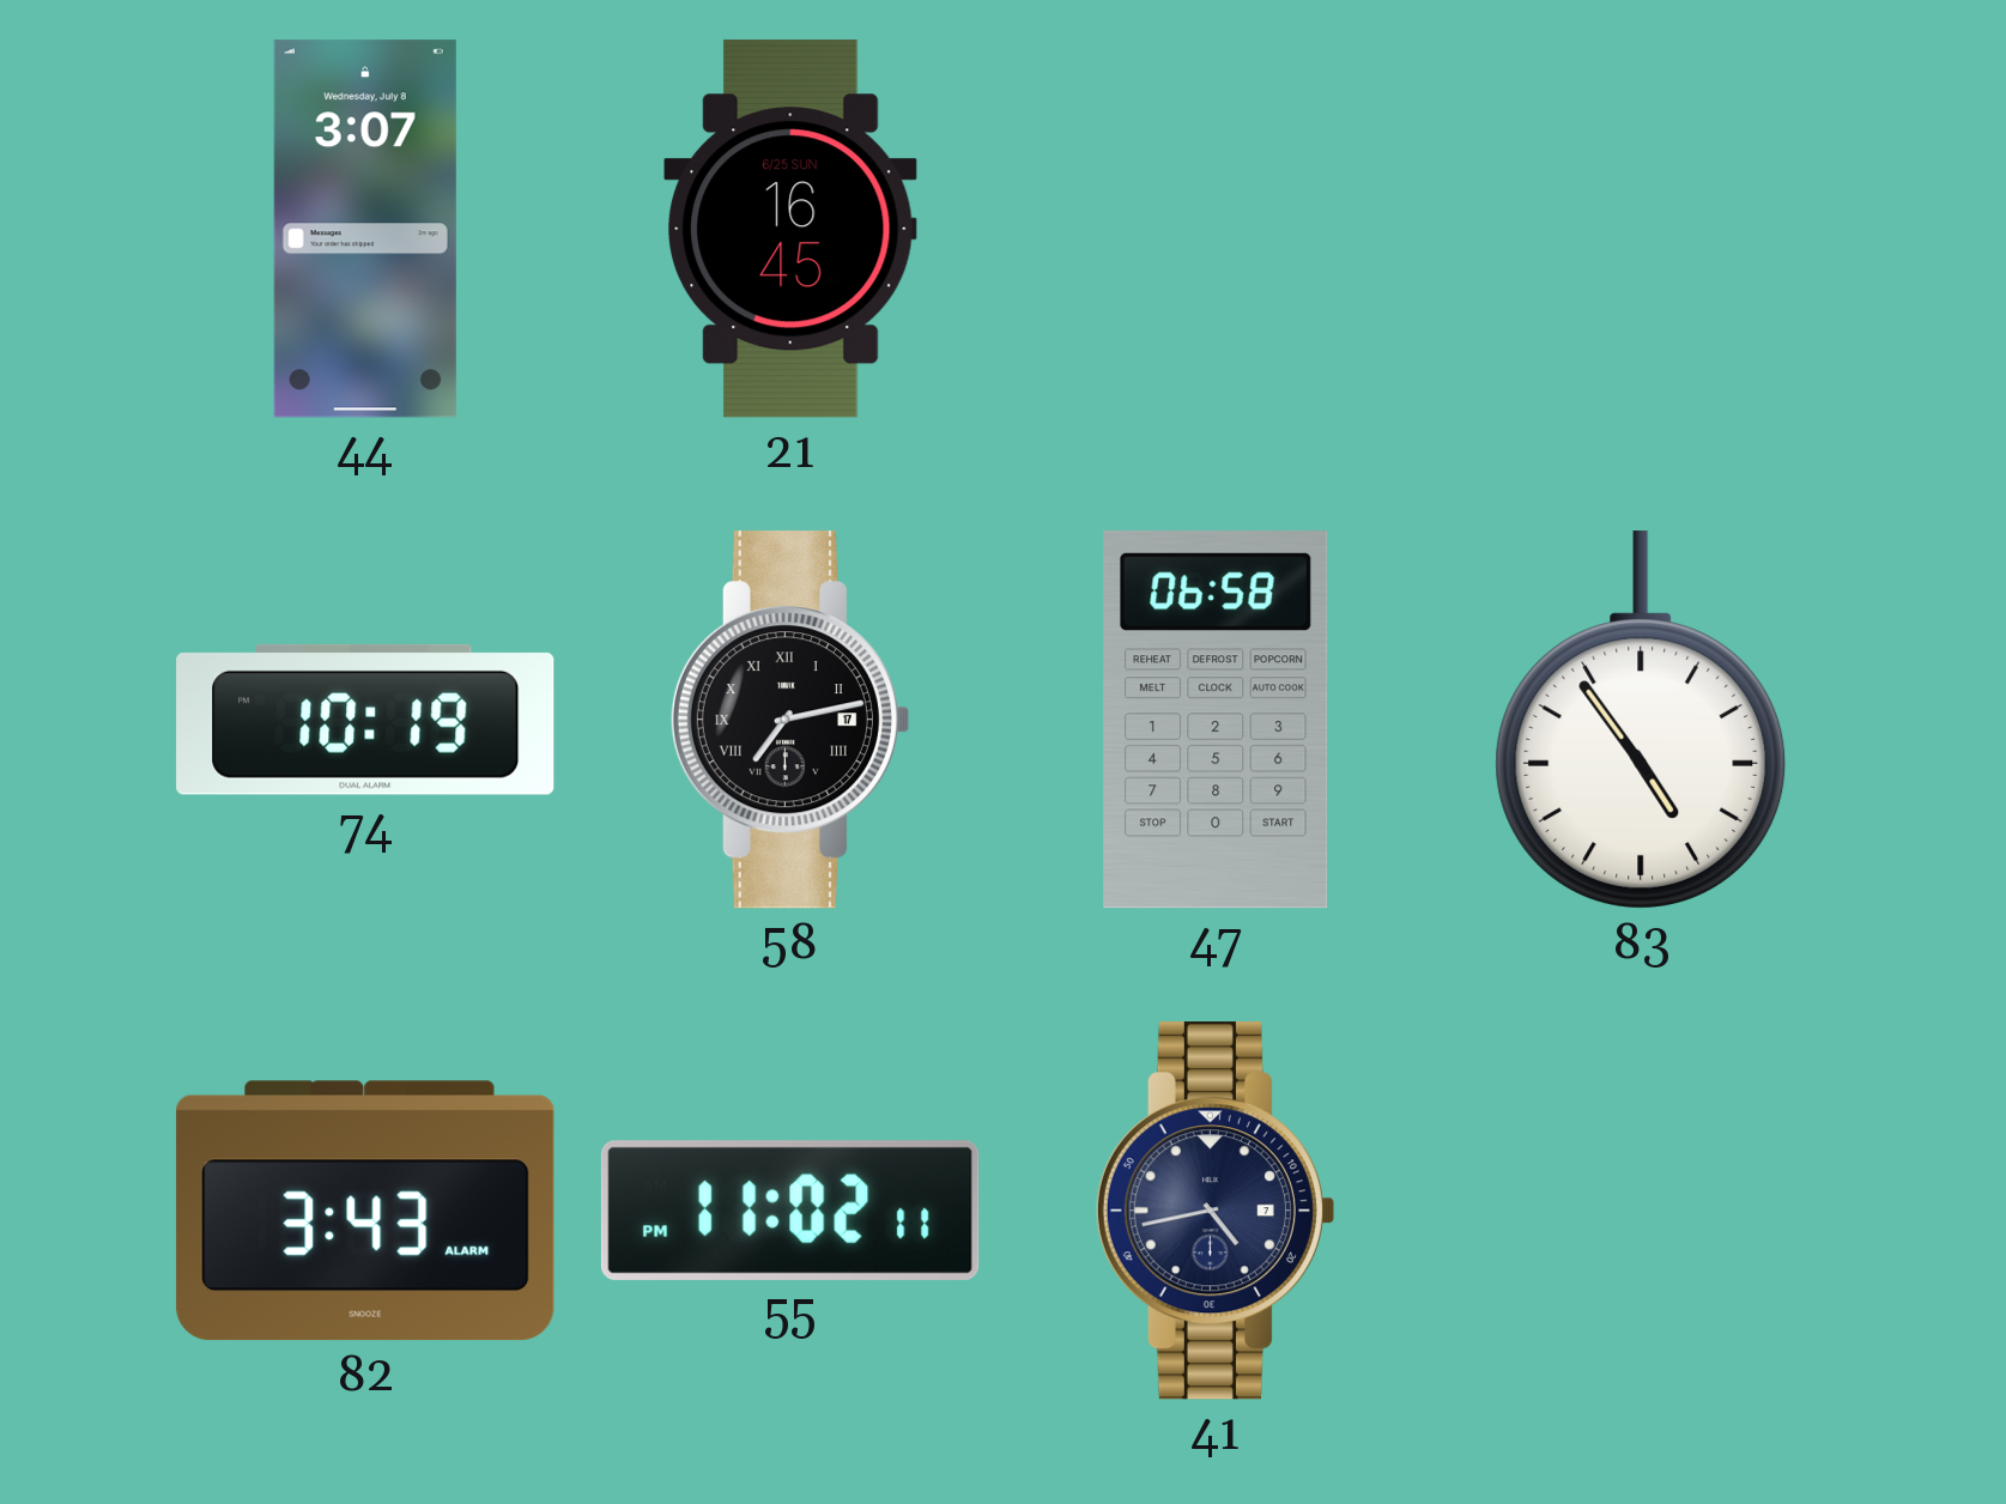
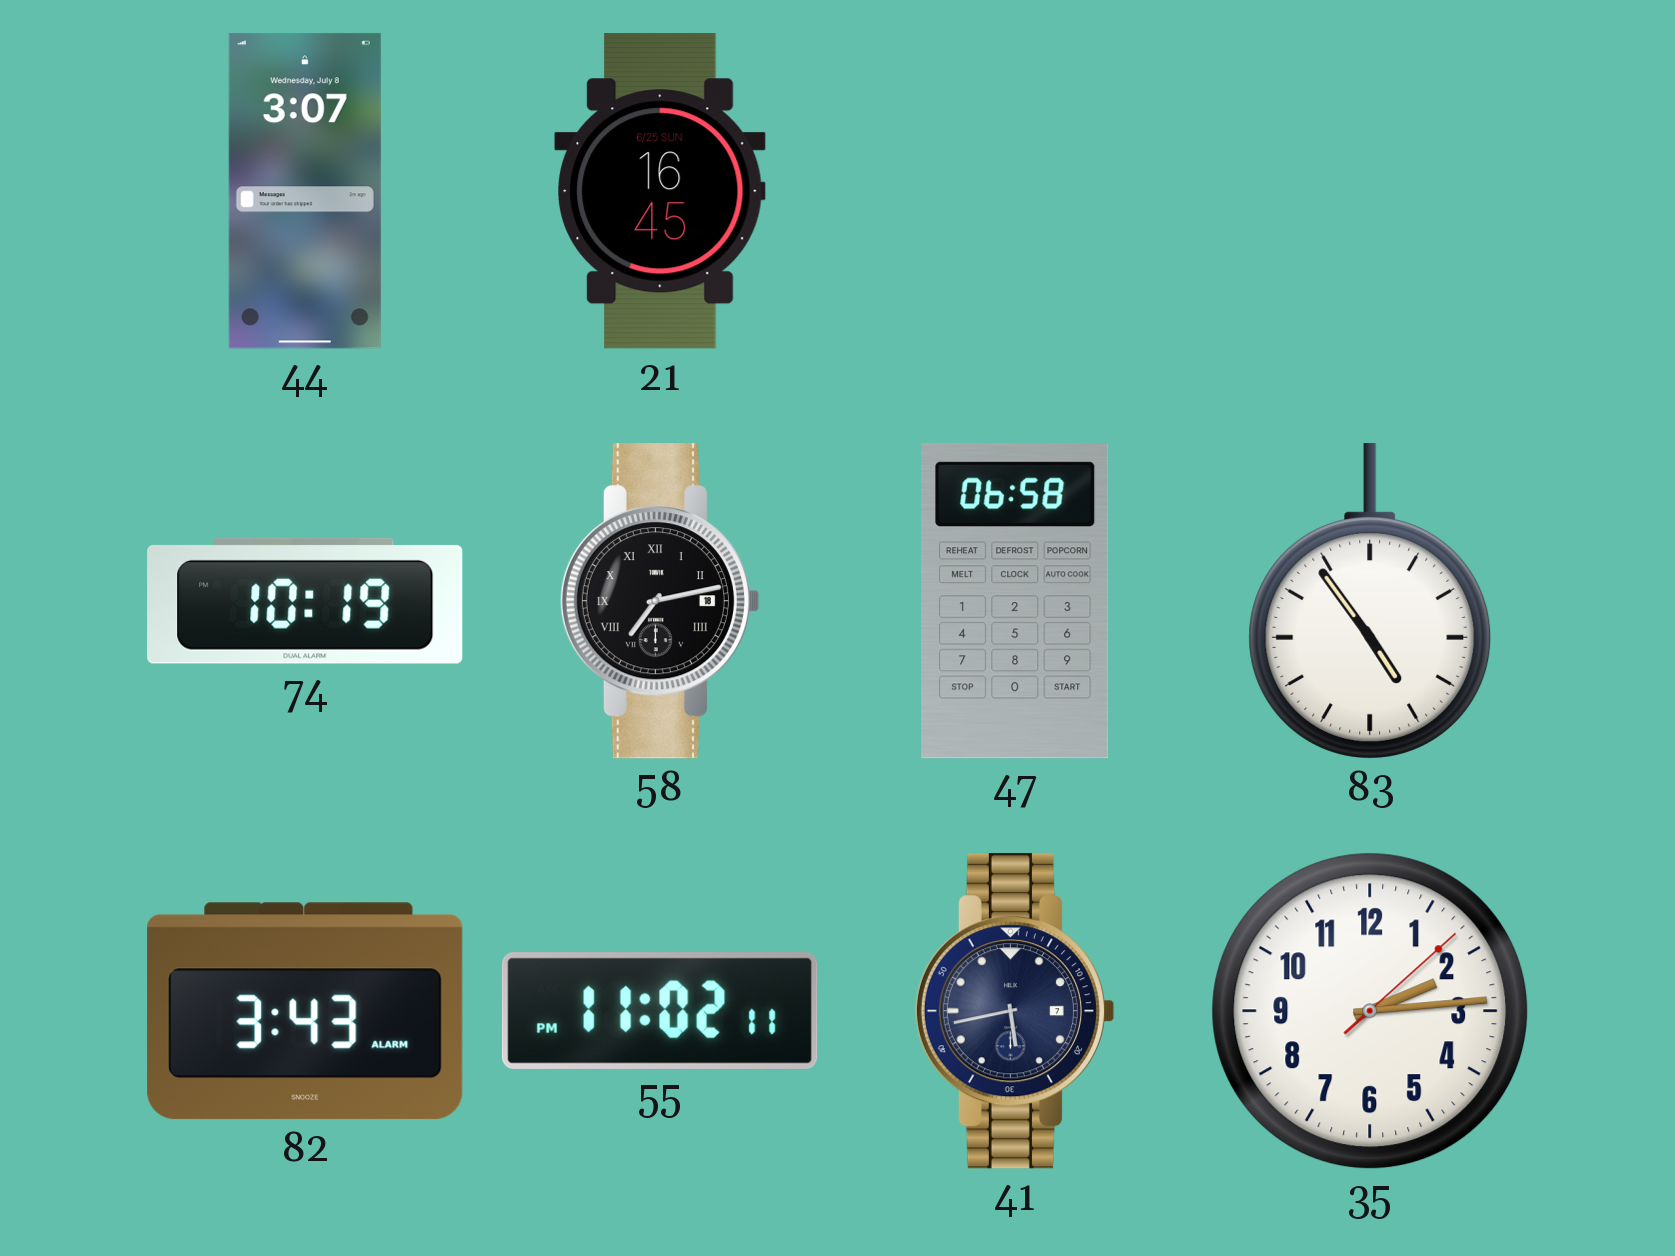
58 date: 17 -> 18 (659, 601)
41: 4:43 -> 5:43 (1014, 1011)
35: none -> 2:14 (1370, 1011)
